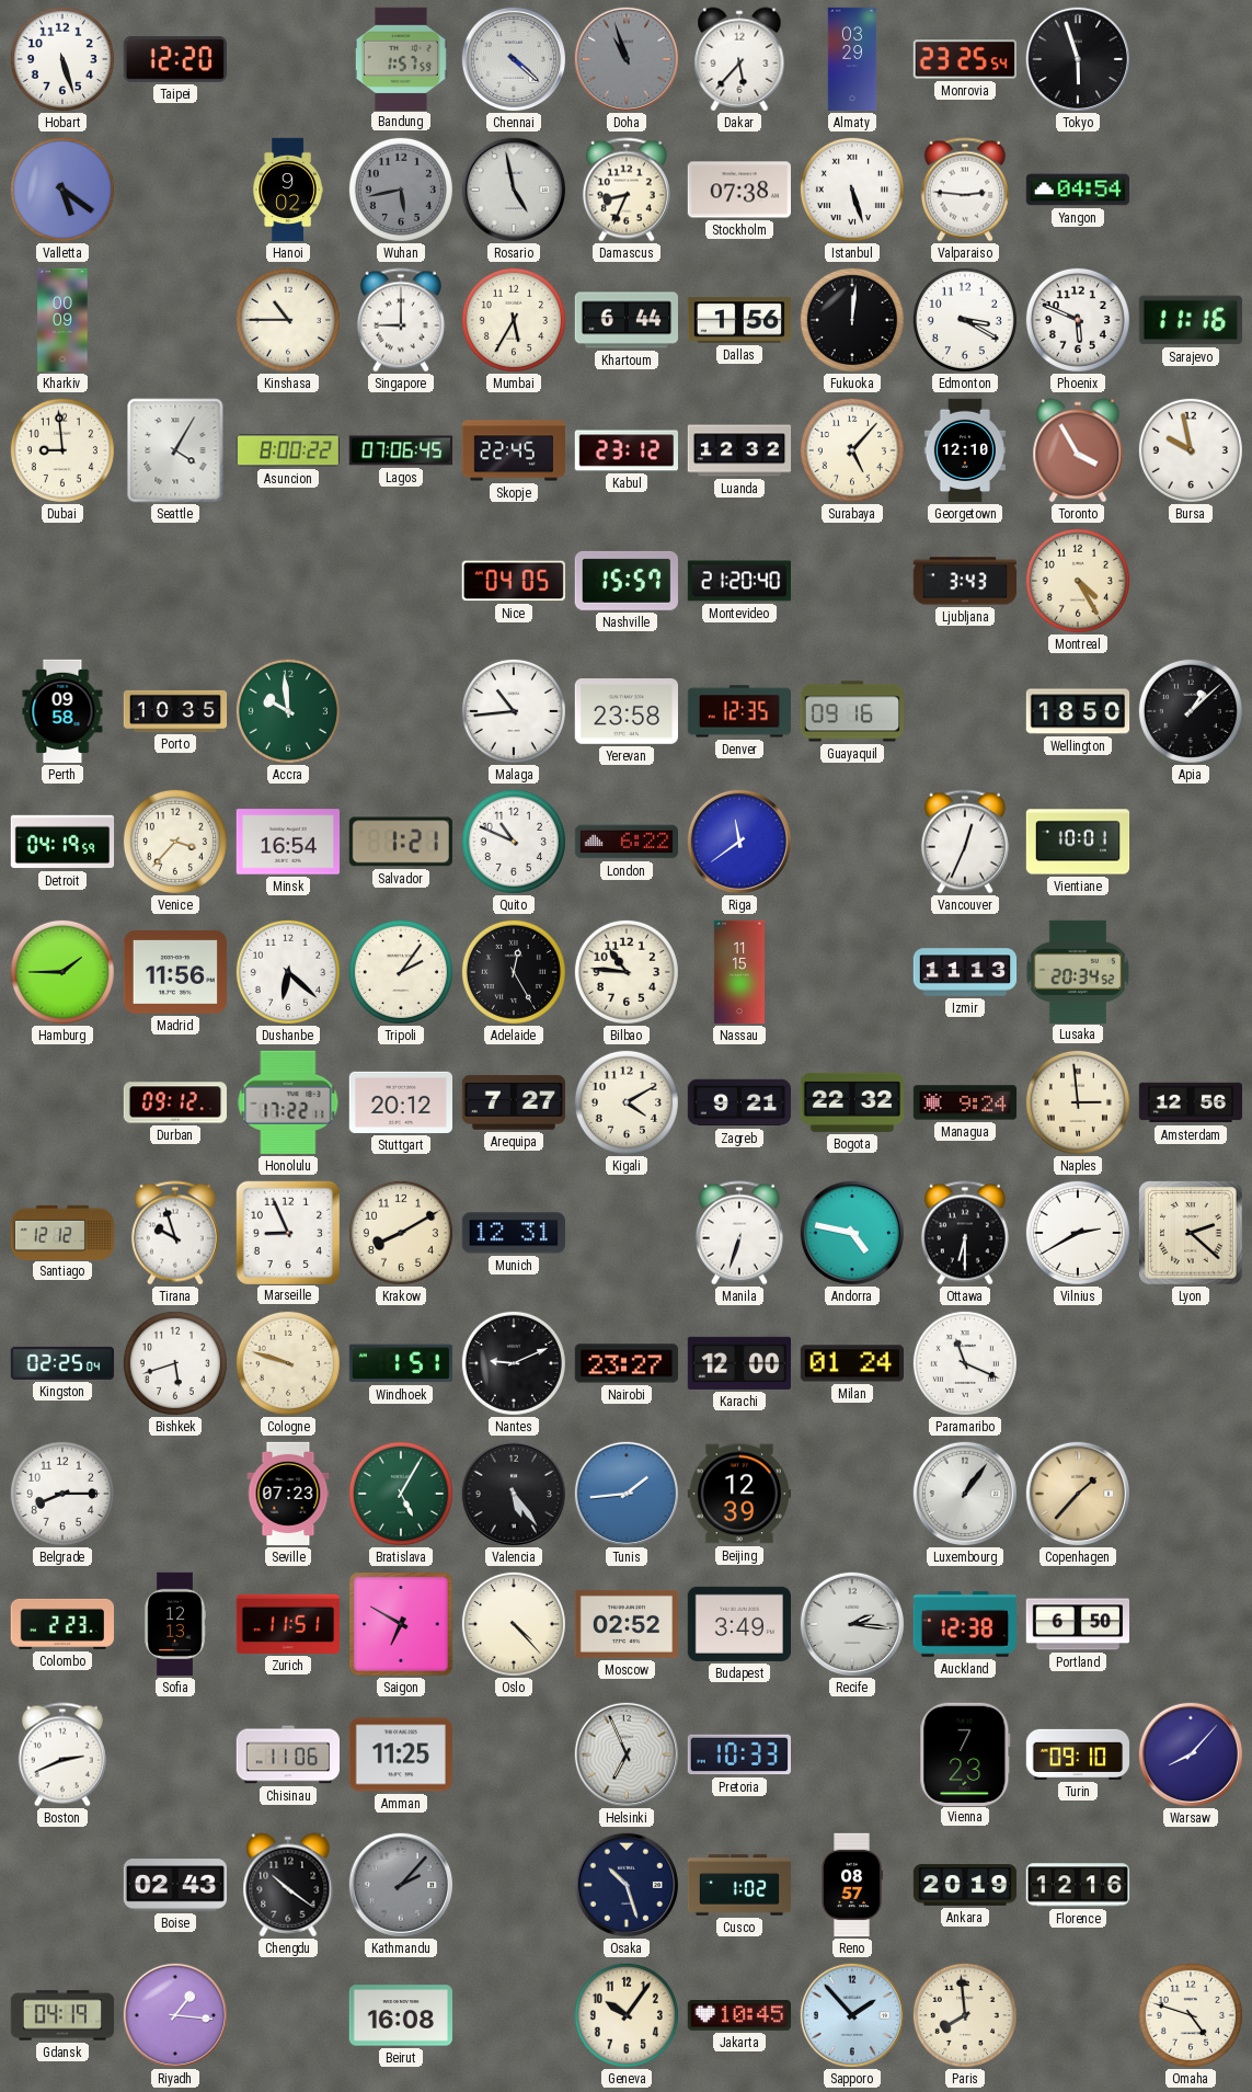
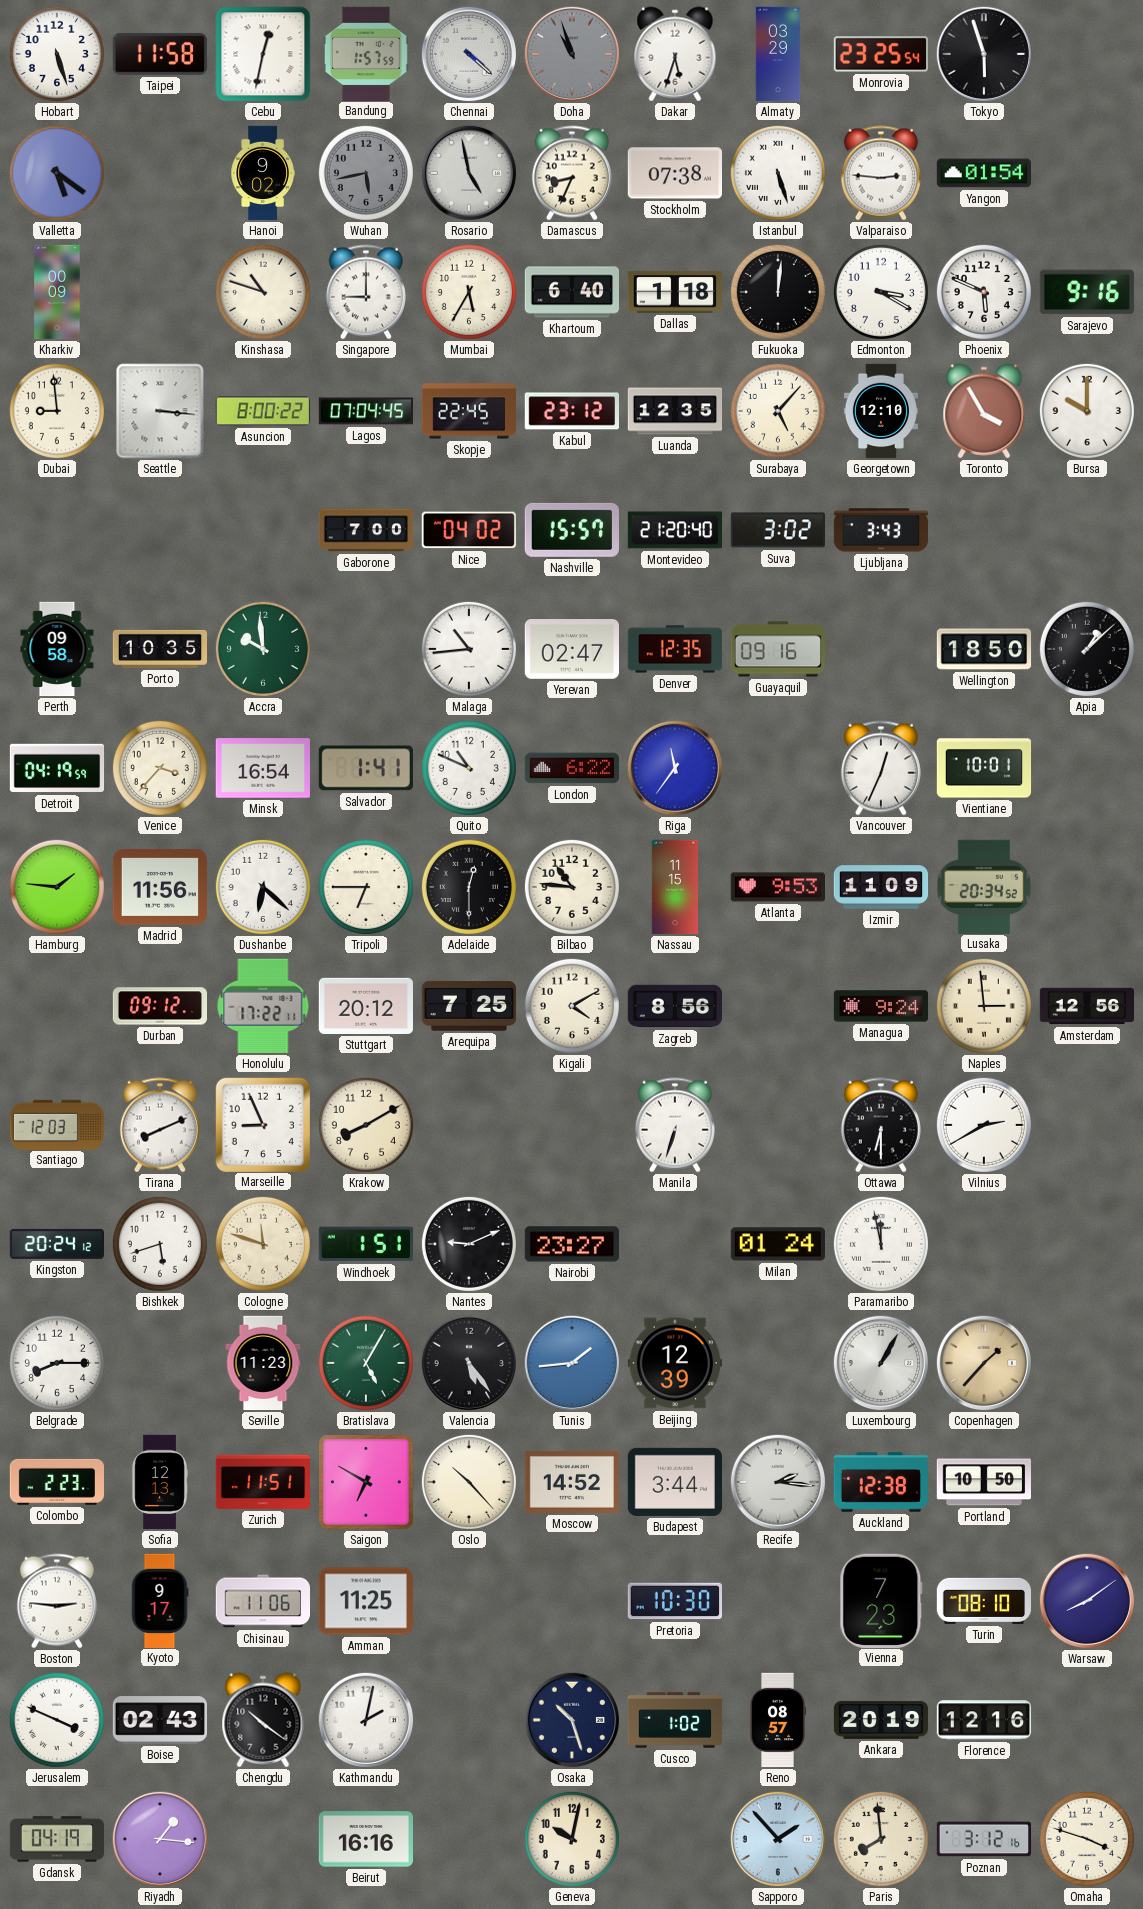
Taipei: 12:20 -> 11:58 (159, 54)
Cebu: none -> 12:32 (263, 54)
Dakar: 5:37 -> 5:33 (675, 54)
Yangon: 04:54 -> 01:54 (983, 173)
Kinshasa: 10:45 -> 10:48 (263, 292)
Khartoum: 6:44 -> 6:40 (571, 292)
Dallas: 1:56 -> 1:18 (674, 292)
Sarajevo: 11:16 -> 9:16 (1086, 292)
Seattle: 4:05 -> 3:16 (160, 411)
Lagos: 07:06 -> 07:04 (365, 411)
Luanda: 12:32 -> 12:35 (675, 411)
Bursa: 9:58 -> 10:00 (1087, 411)
Gaborone: none -> 7:00 (366, 530)
Nice: 04:05 -> 04:02 (469, 530)
Suva: none -> 3:02 (777, 530)
Montreal: 4:25 -> none (1078, 581)
Yerevan: 23:58 -> 02:47 (571, 650)
Salvador: 1:21 -> 1:41 (366, 768)
Riga: 11:39 -> 11:36 (674, 767)
Hamburg: 1:45 -> 1:46 (57, 887)
Tripoli: 2:06 -> 6:45 (366, 887)
Adelaide: 12:25 -> 12:30 (469, 887)
Atlanta: none -> 9:53 (777, 887)
Izmir: 11:13 -> 11:09 (881, 887)
Arequipa: 7:27 -> 7:25 (469, 1006)
Zagreb: 9:21 -> 8:56 (674, 1006)
Bogota: 22:32 -> none (852, 1102)
Santiago: 12:12 -> 12:03 (56, 1124)
Tirana: 9:57 -> 8:11 (160, 1125)
Munich: 12:31 -> none (513, 1233)
Andorra: 4:47 -> none (851, 1232)
Lyon: 2:22 -> none (1191, 1233)
Kingston: 02:25 -> 20:24 (56, 1244)
Cologne: 9:48 -> 11:48 (263, 1244)
Karachi: 12:00 -> none (738, 1363)
Paramaribo: 11:19 -> 11:58 (881, 1244)
Seville: 07:23 -> 11:23 (263, 1363)
Luxembourg: 1:06 -> 1:05 (880, 1362)
Oslo: 4:23 -> 10:23 (469, 1482)
Moscow: 02:52 -> 14:52 (571, 1482)
Budapest: 3:49 -> 3:44 (674, 1482)
Portland: 6:50 -> 10:50 (983, 1482)
Boston: 2:41 -> 2:46 (57, 1601)
Kyoto: none -> 9:17 (160, 1600)
Helsinki: 6:56 -> none (625, 1753)
Pretoria: 10:33 -> 10:30 (674, 1601)
Turin: 09:10 -> 08:10 (984, 1601)
Warsaw: 8:07 -> 8:09 (1086, 1600)
Jerusalem: none -> 3:49 (57, 1720)
Kathmandu: 2:07 -> 2:02 (365, 1719)
Kathmandu dial: grey -> white (365, 1719)
Beirut: 16:08 -> 16:16 (365, 1839)
Geneva: 10:06 -> 10:02 (572, 1839)
Jakarta: 10:45 -> none (738, 2016)
Poznan: none -> 3:12 (984, 1839)
Omaha: 4:48 -> 3:48 (1087, 1839)
